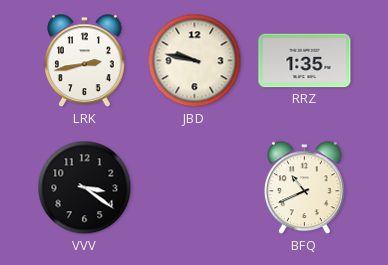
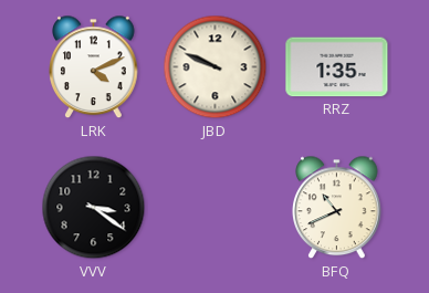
LRK: 2:43 -> 4:11 (94, 67)
JBD: 9:47 -> 9:49 (216, 67)
